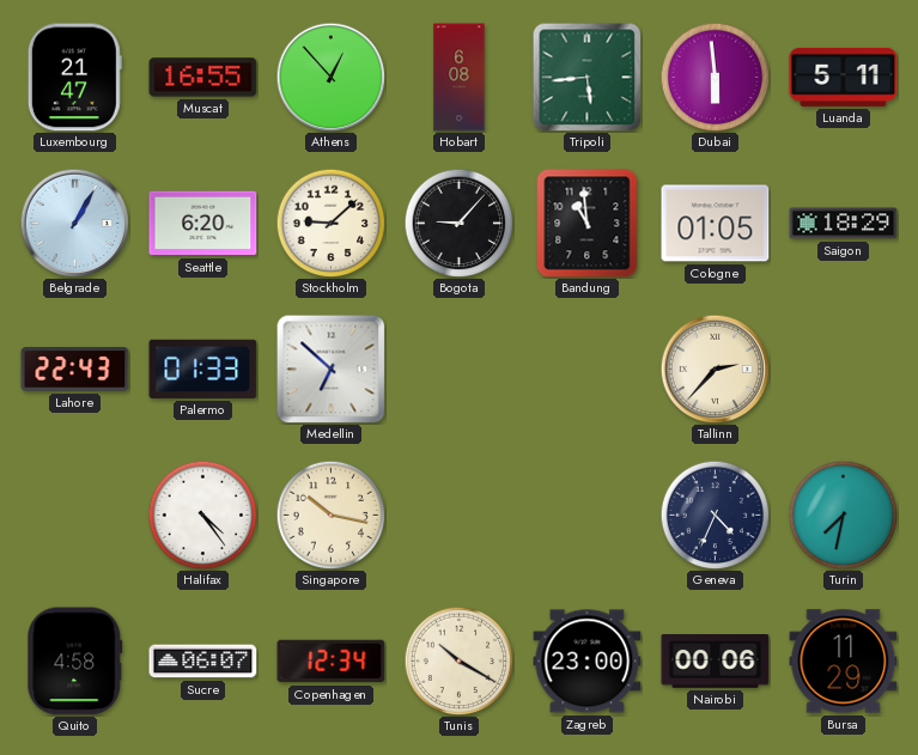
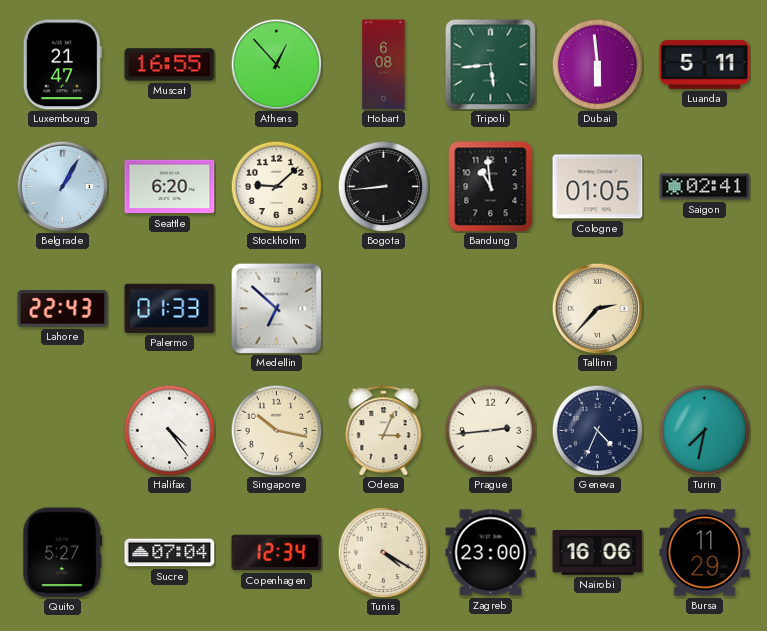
Bogota: 9:07 -> 8:44 (383, 186)
Saigon: 18:29 -> 02:41 (705, 187)
Odesa: none -> 3:04 (384, 431)
Prague: none -> 2:44 (490, 430)
Quito: 4:58 -> 5:27 (63, 553)
Sucre: 06:07 -> 07:04 (170, 553)
Tunis: 10:20 -> 4:20 (383, 552)
Nairobi: 00:06 -> 16:06 (598, 553)
